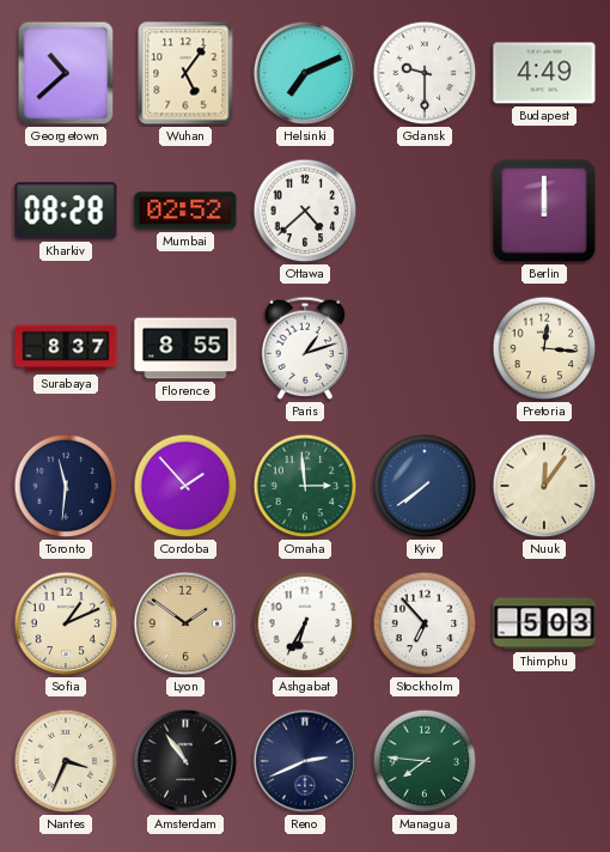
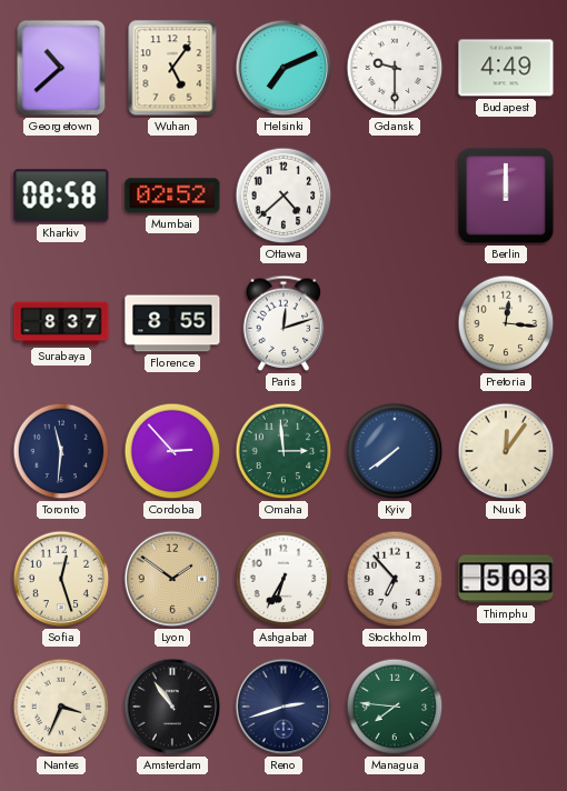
Kharkiv: 08:28 -> 08:58 (61, 196)
Paris: 1:12 -> 12:12 (283, 323)
Cordoba: 1:53 -> 2:53 (172, 451)
Sofia: 1:11 -> 12:27 (61, 579)
Reno: 2:41 -> 2:42 (283, 707)
